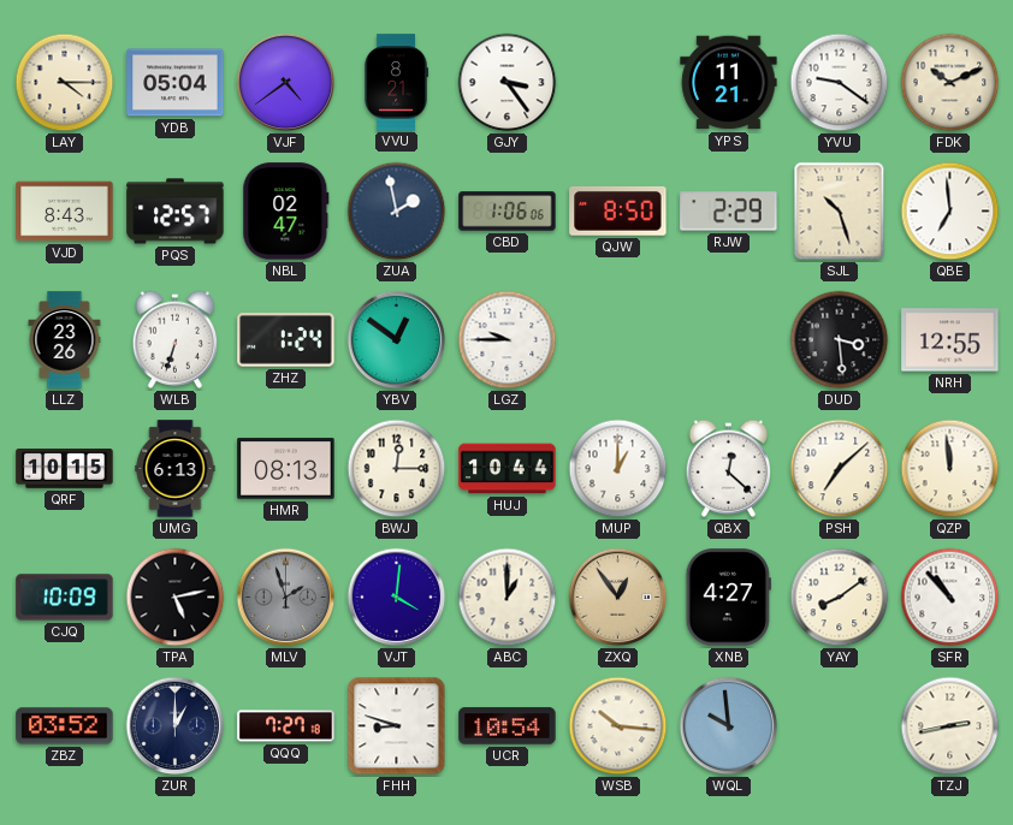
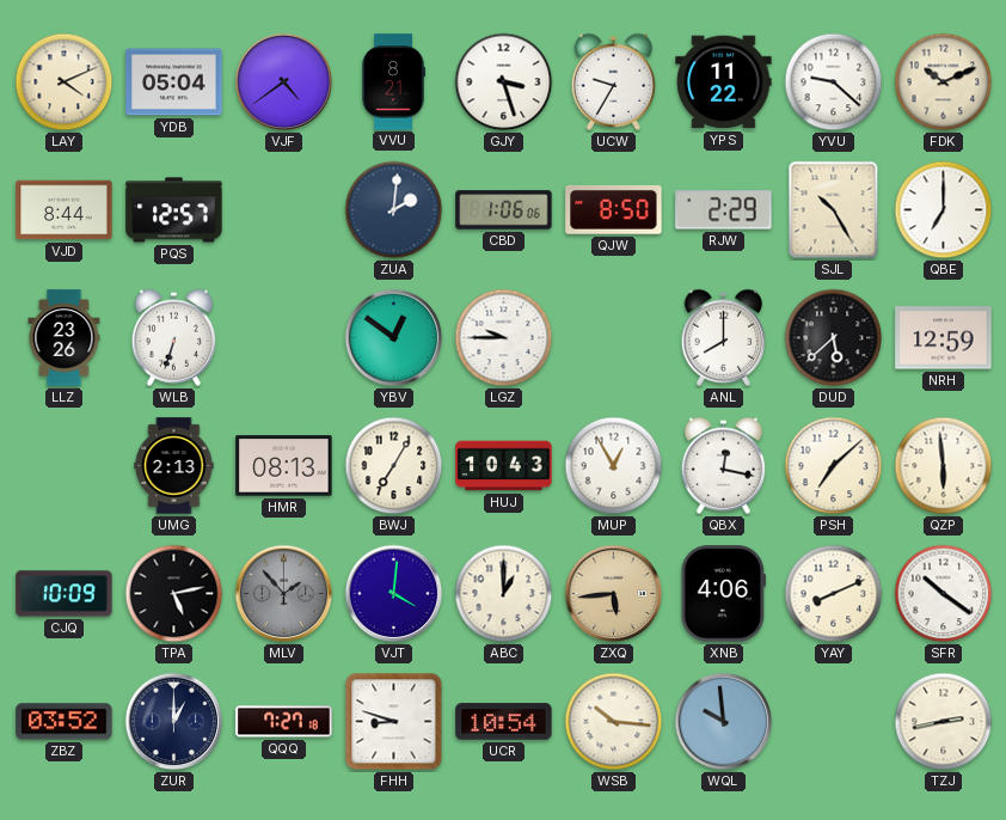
LAY: 4:15 -> 4:11 (65, 82)
GJY: 3:24 -> 3:27 (504, 82)
UCW: none -> 9:35 (614, 81)
YPS: 11:21 -> 11:22 (724, 82)
YVU: 9:21 -> 9:22 (834, 82)
VJD: 8:43 -> 8:44 (65, 210)
NBL: 02:47 -> none (286, 212)
ZUA: 1:58 -> 2:01 (394, 210)
SJL: 10:27 -> 10:25 (834, 210)
QBE: 6:59 -> 7:00 (944, 210)
ZHZ: 1:24 -> none (286, 340)
ANL: none -> 8:00 (724, 337)
DUD: 3:29 -> 5:38 (834, 338)
NRH: 12:55 -> 12:59 (944, 338)
QRF: 10:15 -> none (65, 469)
UMG: 6:13 -> 2:13 (174, 466)
BWJ: 12:15 -> 7:05 (394, 466)
HUJ: 10:44 -> 10:43 (504, 466)
MUP: 1:00 -> 12:55 (614, 466)
QBX: 12:22 -> 12:17 (724, 465)
QZP: 11:59 -> 5:59 (944, 466)
MLV: 1:57 -> 1:53 (284, 594)
ZXQ: 12:54 -> 5:44 (614, 594)
XNB: 4:27 -> 4:06 (723, 594)
YAY: 8:09 -> 8:11 (834, 594)
SFR: 10:53 -> 10:21 (944, 594)
